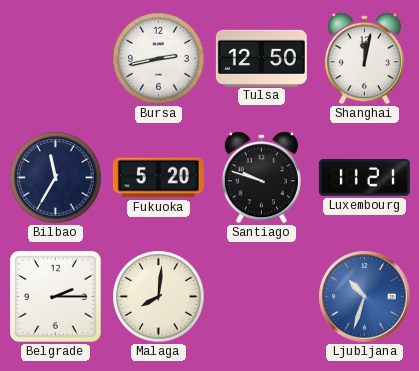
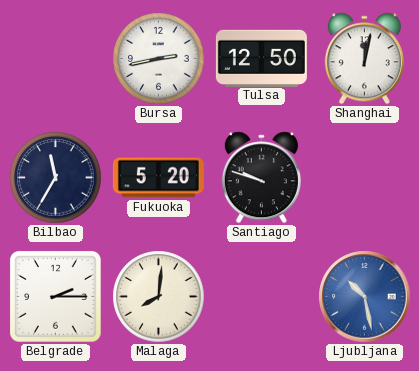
Luxembourg: 11:21 -> none (364, 177)
Ljubljana: 10:33 -> 10:28 (365, 297)
